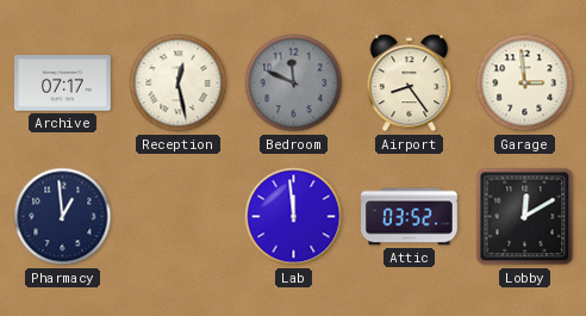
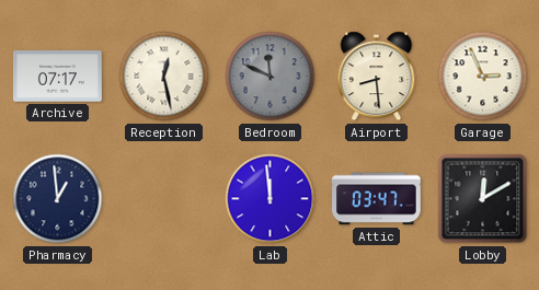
Airport: 8:24 -> 8:29 (377, 77)
Garage: 2:59 -> 2:56 (483, 77)
Attic: 03:52 -> 03:47 (377, 199)
